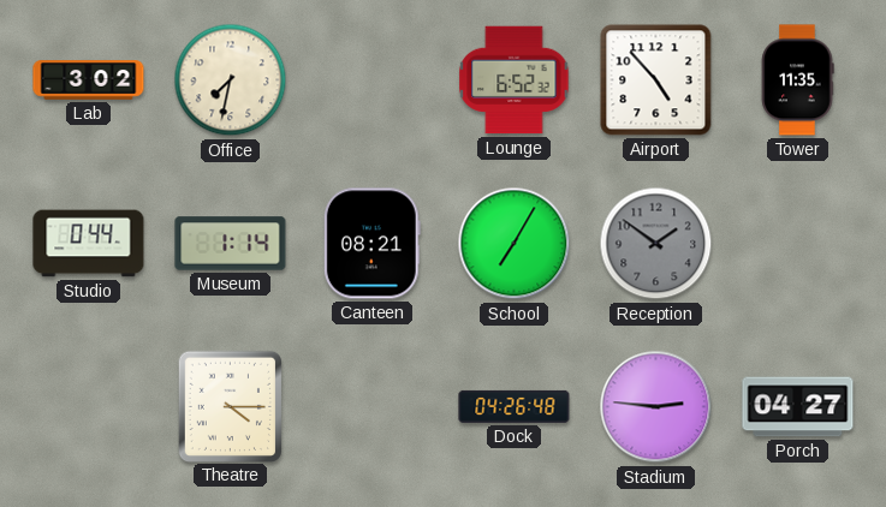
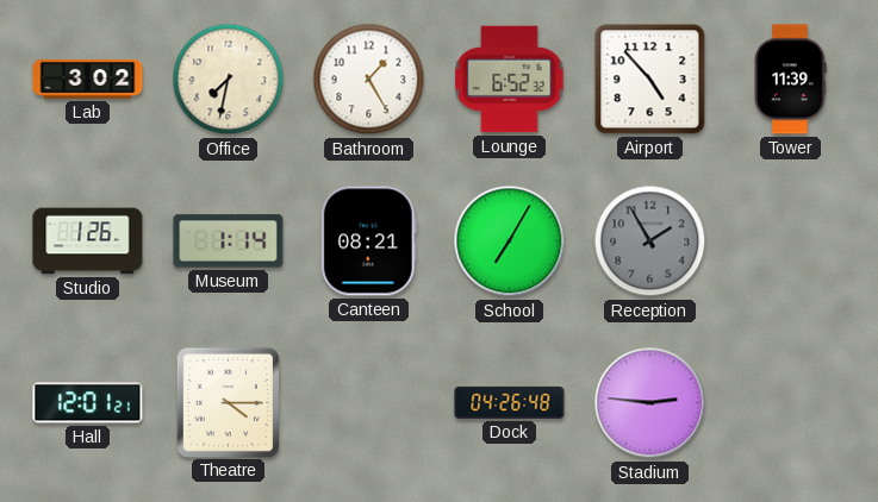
Bathroom: none -> 1:25 (369, 80)
Tower: 11:35 -> 11:39 (790, 80)
Studio: 0:44 -> 1:26 (88, 241)
Reception: 1:51 -> 1:55 (650, 241)
Hall: none -> 12:01 (88, 403)
Porch: 04:27 -> none (798, 407)
